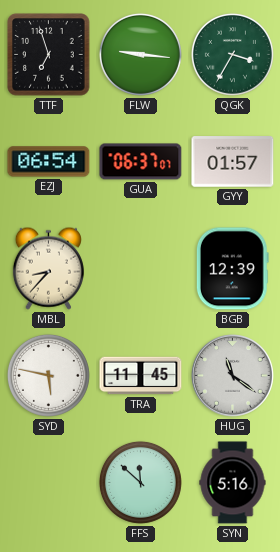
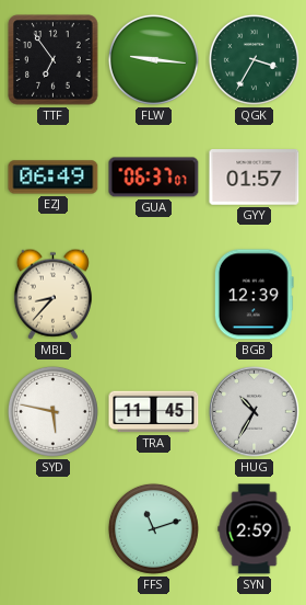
TTF: 6:57 -> 6:54 (54, 60)
EZJ: 06:54 -> 06:49 (54, 178)
HUG: 11:21 -> 10:35 (255, 412)
FFS: 11:52 -> 11:12 (153, 528)
SYN: 5:16 -> 2:59 (255, 529)
